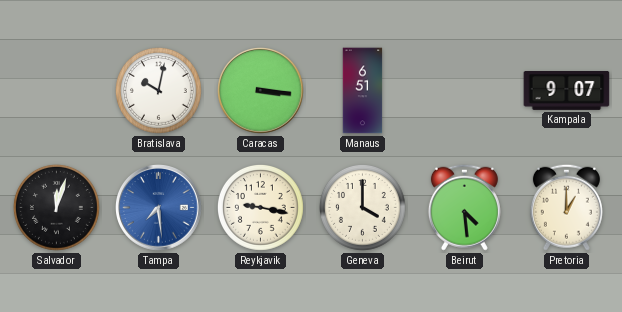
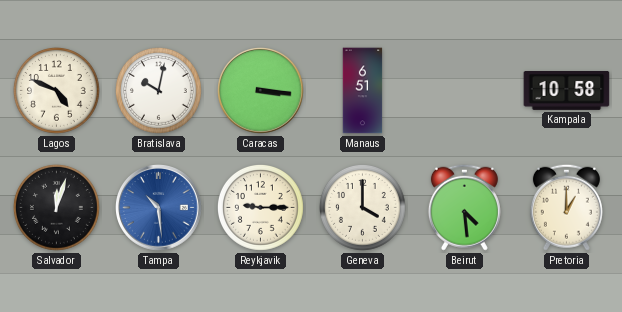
Lagos: none -> 4:49 (57, 91)
Kampala: 9:07 -> 10:58 (567, 91)
Tampa: 7:29 -> 10:29 (159, 208)
Reykjavik: 9:17 -> 9:15 (261, 208)
